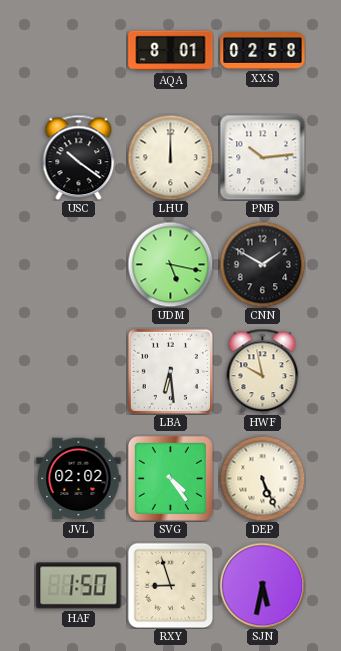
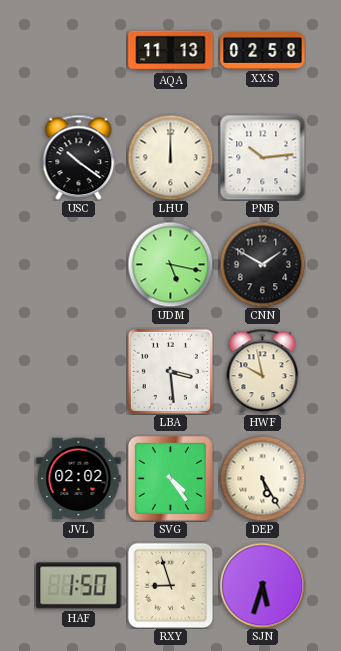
AQA: 8:01 -> 11:13 (171, 51)
LBA: 6:29 -> 3:29 (170, 371)
DEP: 5:26 -> 5:25 (262, 478)
SJN: 5:32 -> 5:33 (262, 585)
